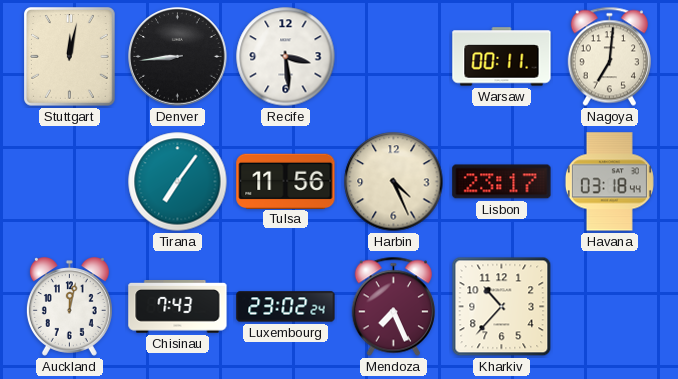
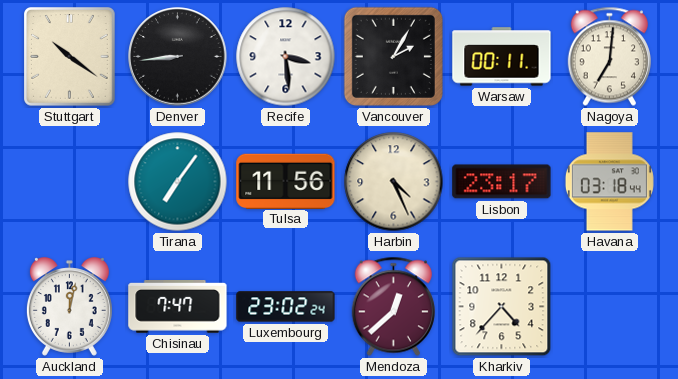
Stuttgart: 12:02 -> 10:21 (70, 57)
Vancouver: none -> 2:05 (393, 56)
Chisinau: 7:43 -> 7:47 (178, 307)
Mendoza: 7:26 -> 12:38 (393, 307)
Kharkiv: 10:37 -> 4:37 (502, 307)
